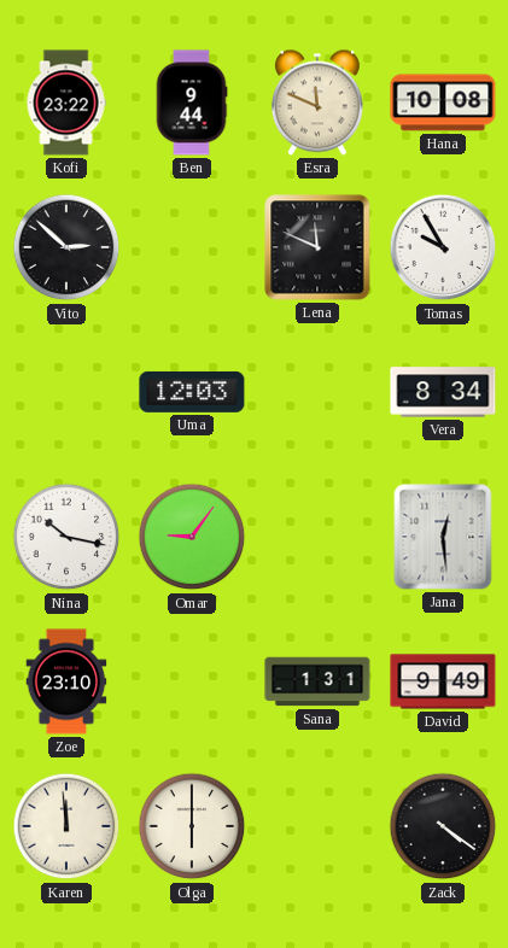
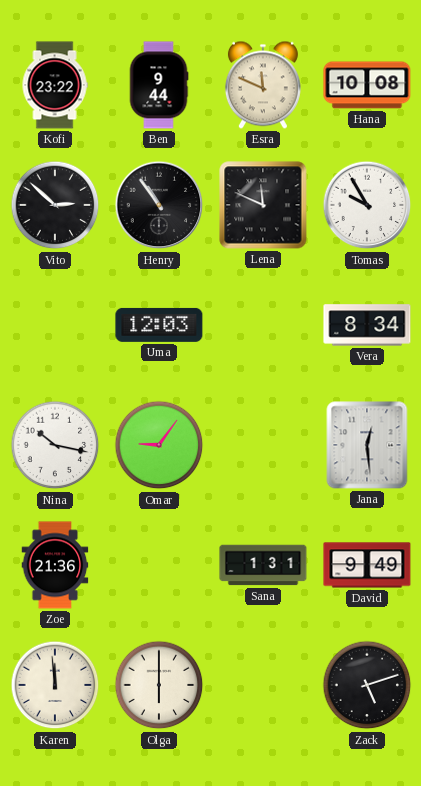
Henry: none -> 10:54 (159, 205)
Zoe: 23:10 -> 21:36 (55, 565)
Zack: 4:21 -> 5:12 (367, 685)
